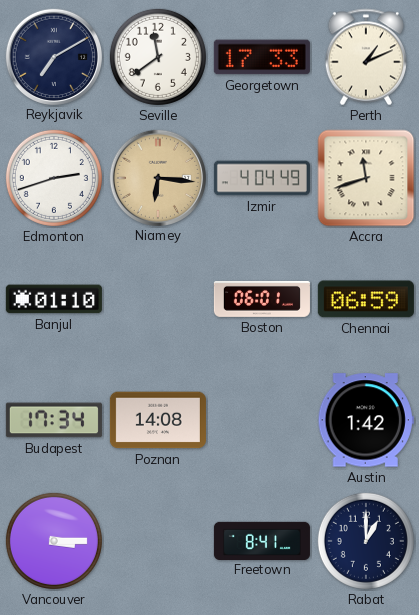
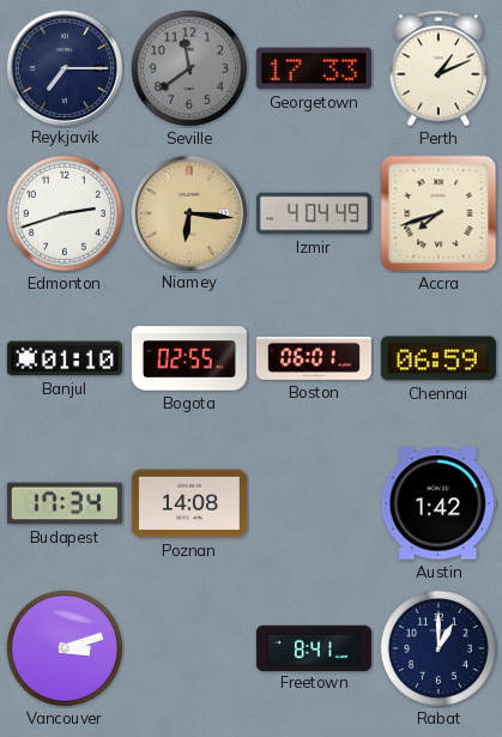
Reykjavik: 7:10 -> 7:15 (63, 67)
Seville dial: white -> grey (189, 68)
Accra: 11:42 -> 7:42 (439, 213)
Bogota: none -> 02:55 (189, 358)
Vancouver: 3:15 -> 3:12 (65, 648)
